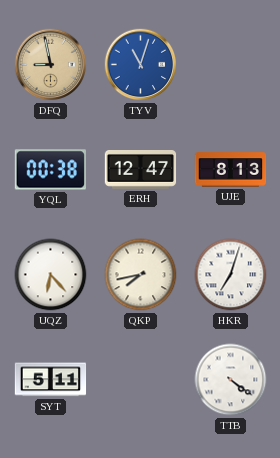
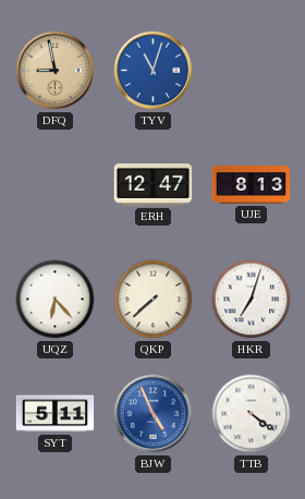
YQL: 00:38 -> none (50, 170)
QKP: 7:43 -> 7:38 (154, 300)
BJW: none -> 4:56 (154, 414)
